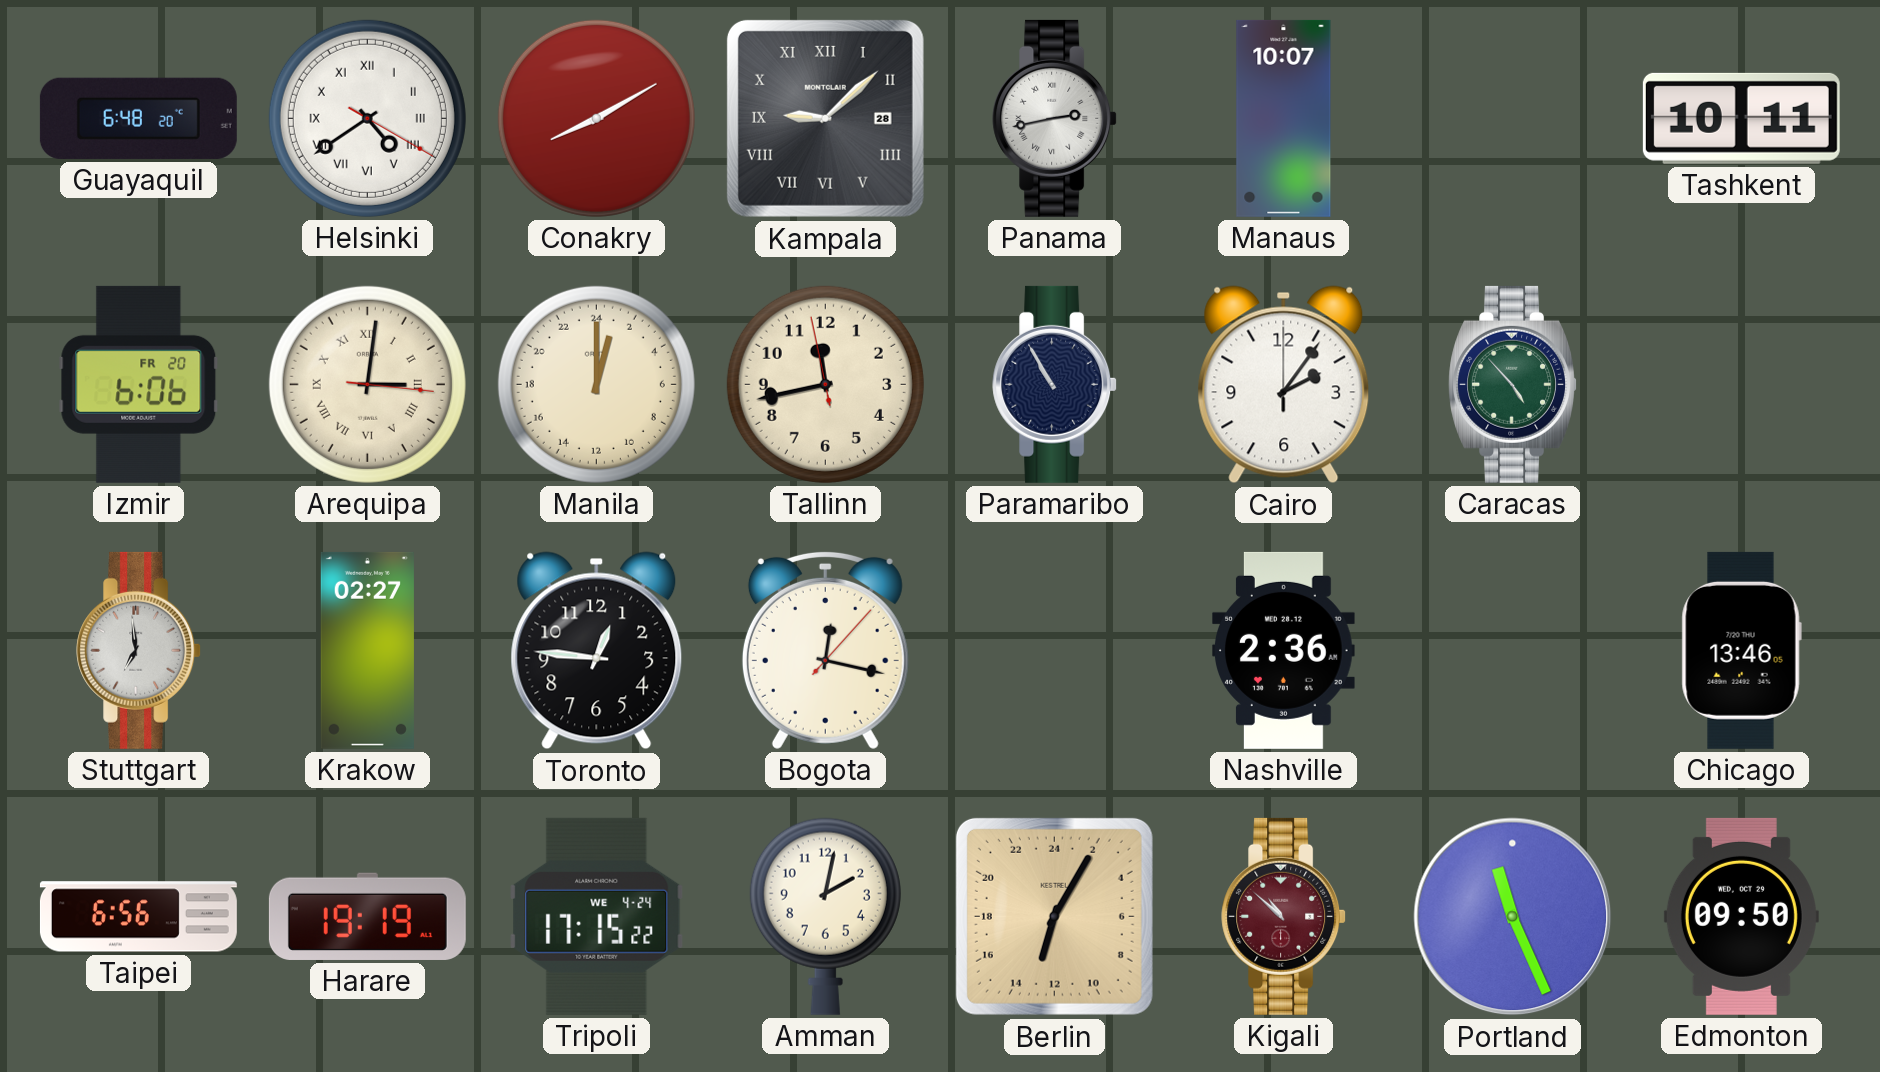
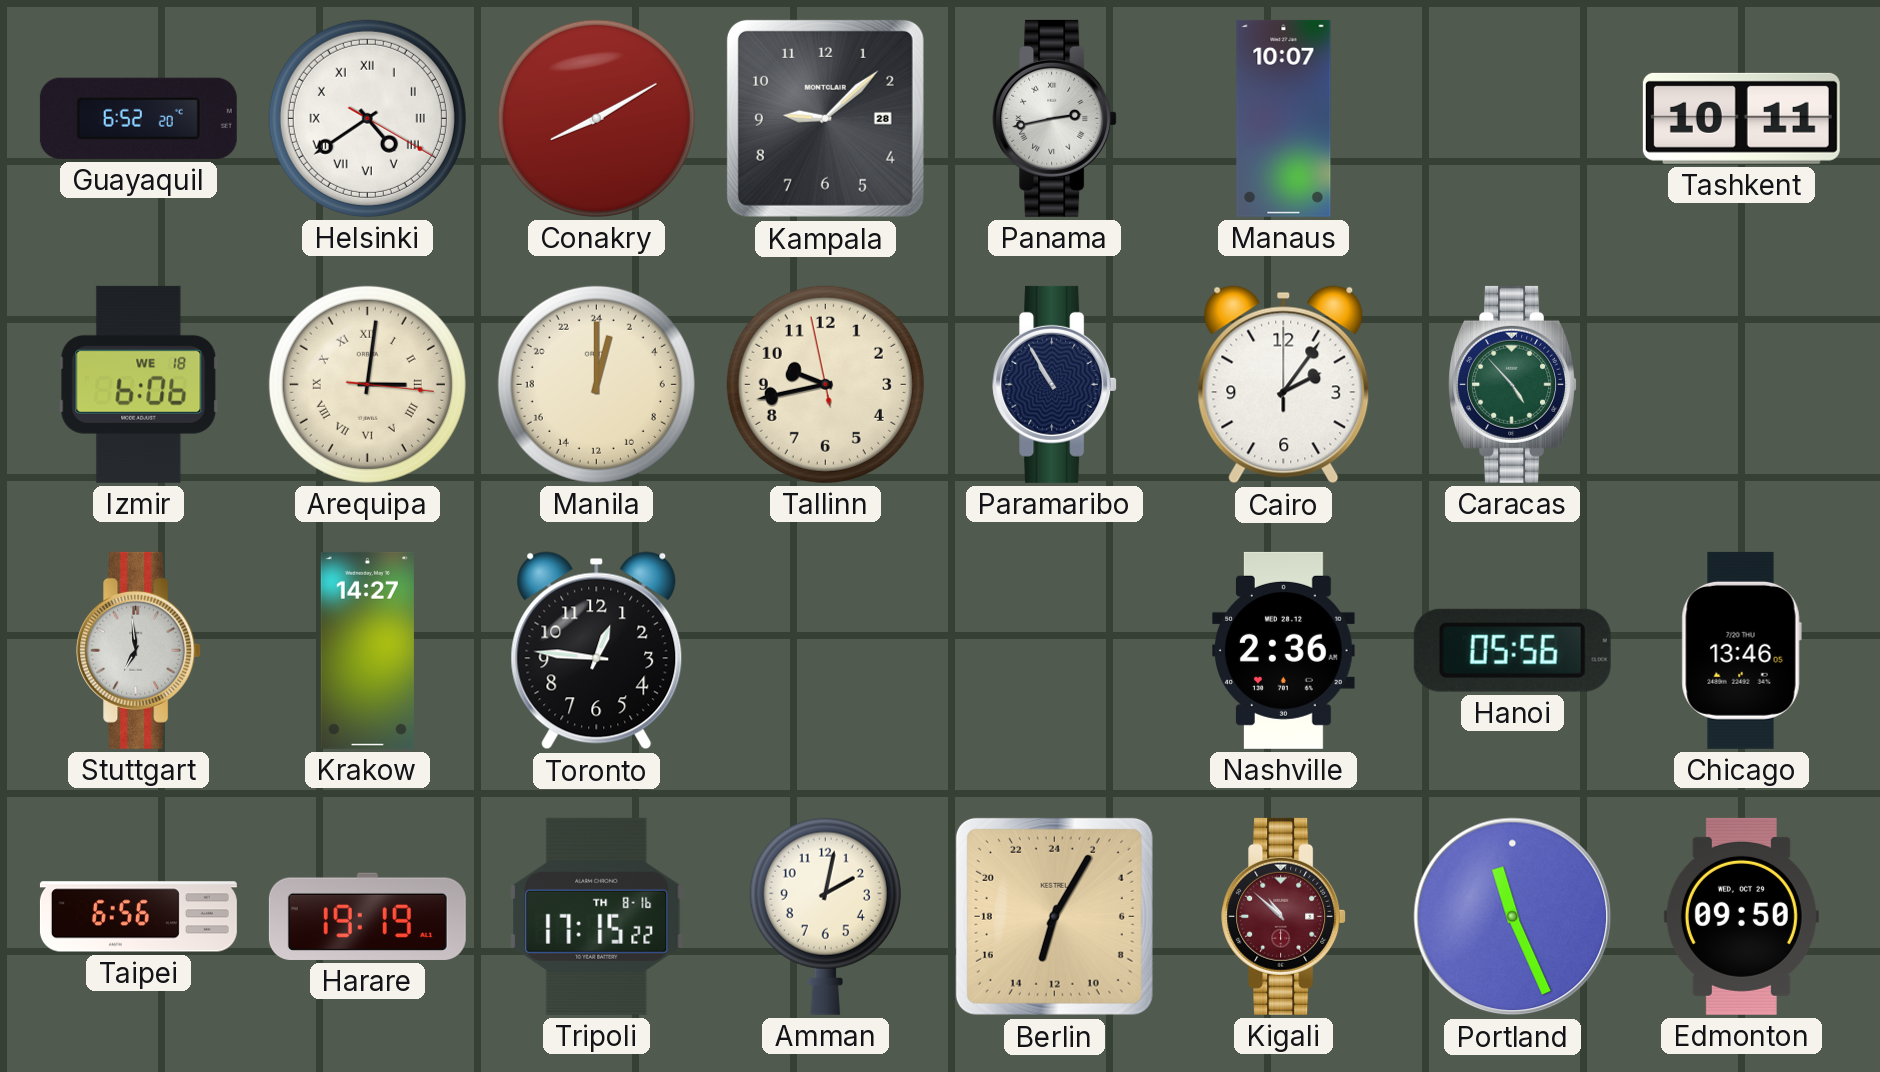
Guayaquil: 6:48 -> 6:52 (138, 118)
Kampala numerals: Roman -> Arabic (825, 118)
Izmir date: FR 20 -> WE 18 (139, 384)
Tallinn: 11:42 -> 9:42 (825, 384)
Krakow: 02:27 -> 14:27 (367, 650)
Bogota: 12:17 -> none (825, 650)
Hanoi: none -> 05:56 (1512, 650)
Tripoli date: WE 4-24 -> TH 8-16 (597, 916)
